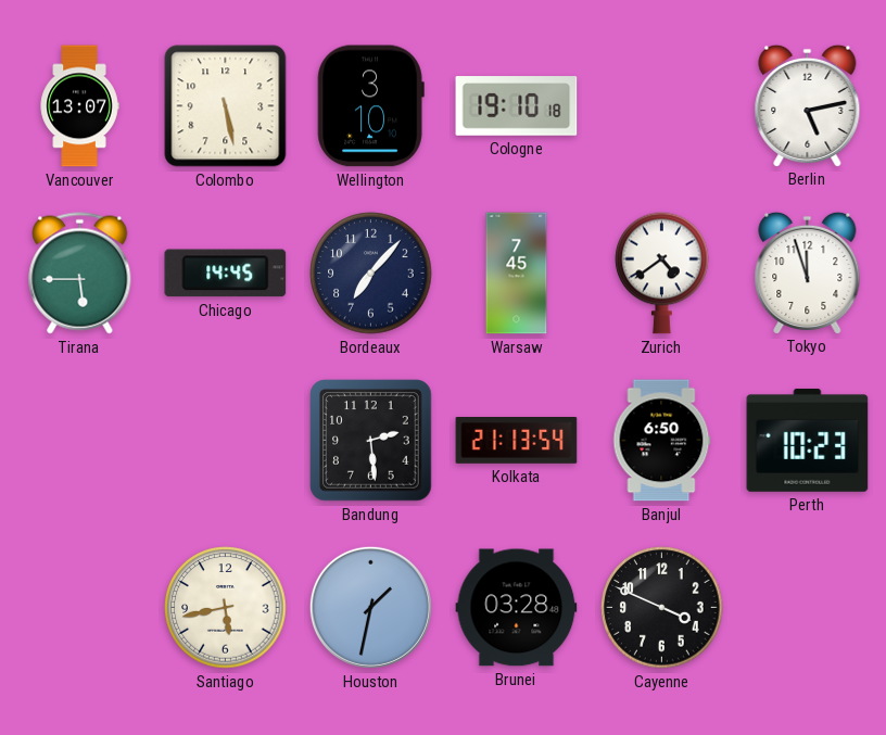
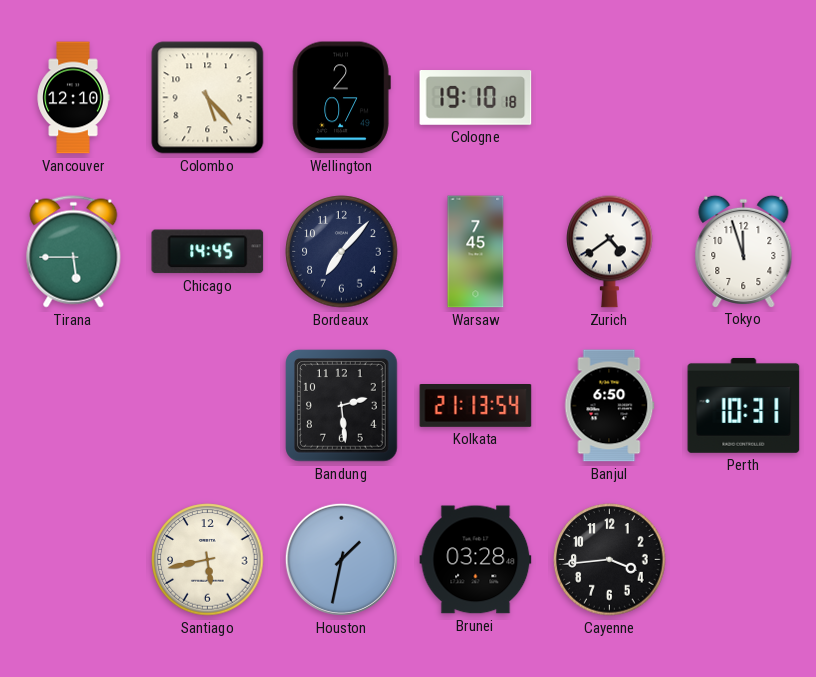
Vancouver: 13:07 -> 12:10 (73, 98)
Colombo: 5:28 -> 5:23 (208, 98)
Wellington: 3:10 -> 2:07 (341, 98)
Berlin: 5:13 -> none (808, 105)
Perth: 10:23 -> 10:31 (744, 405)
Cayenne: 3:49 -> 3:44 (610, 560)
